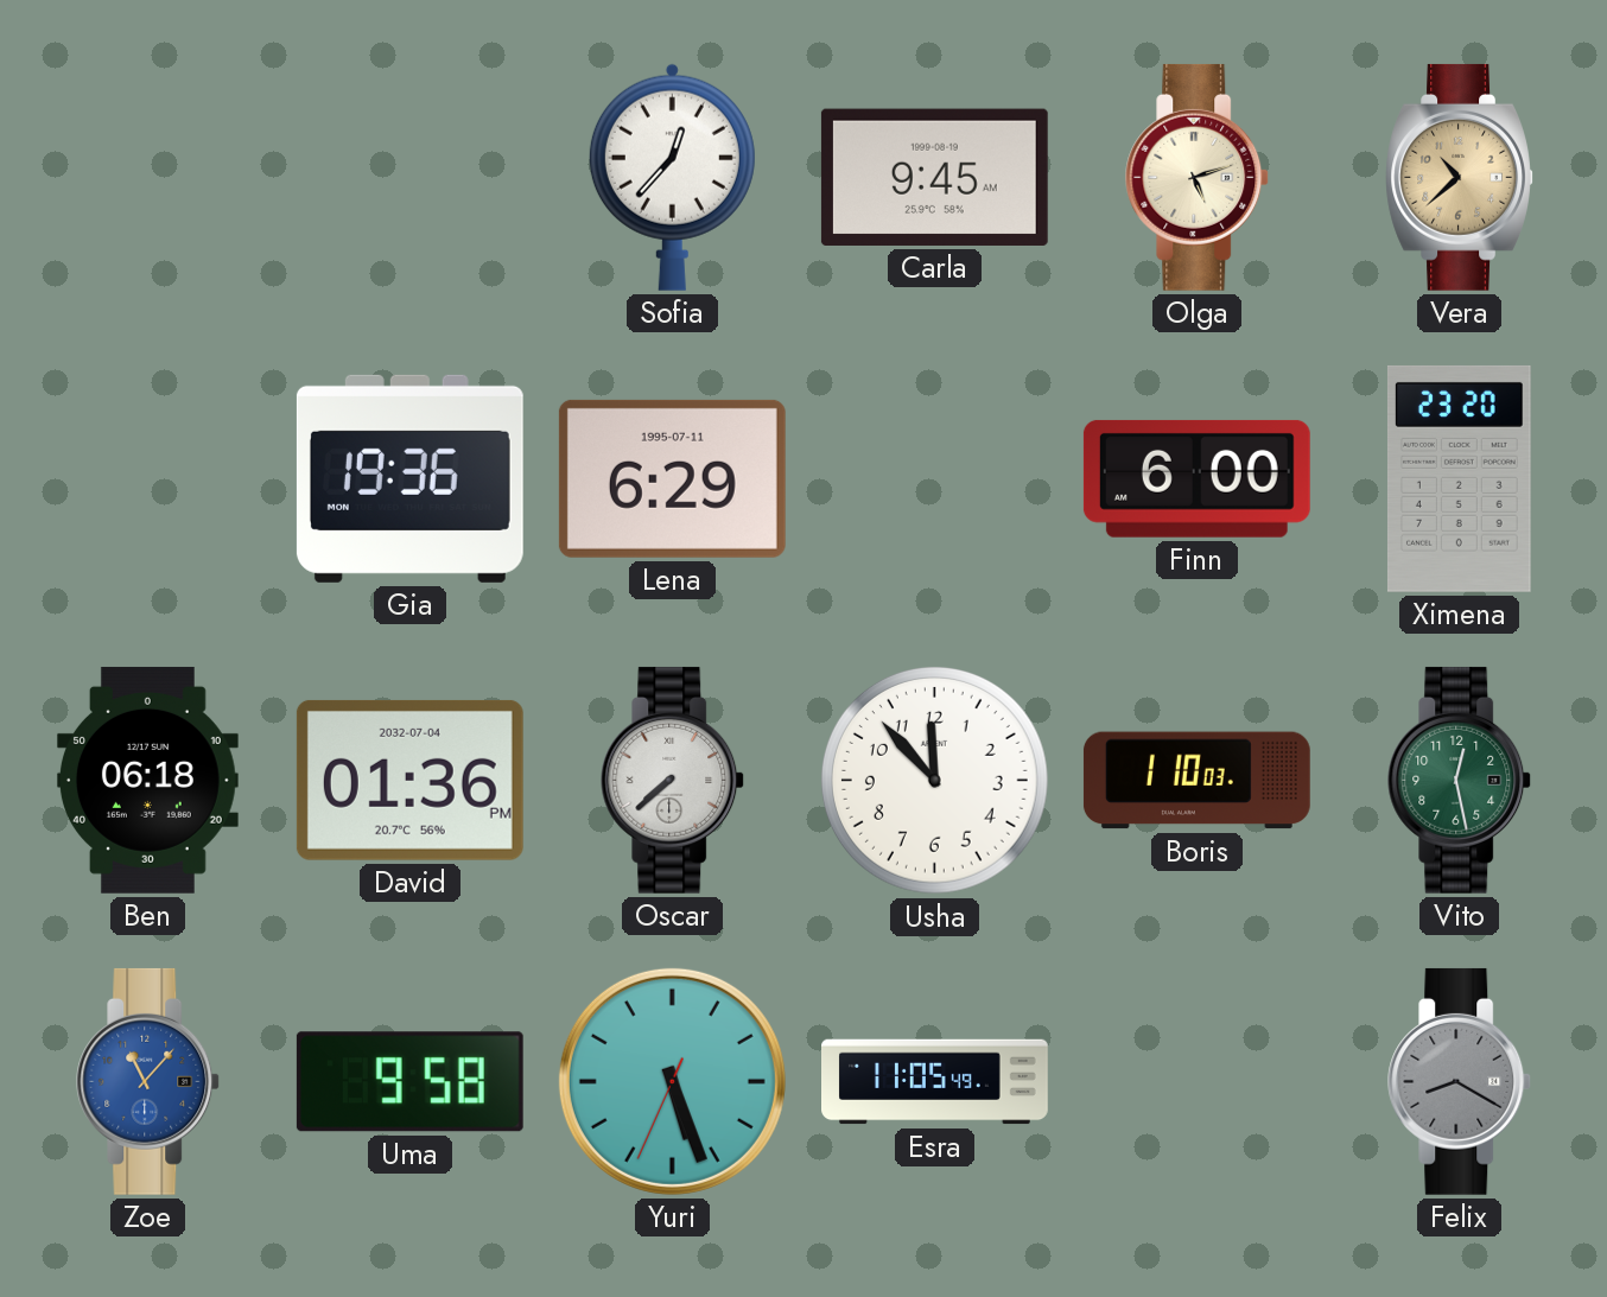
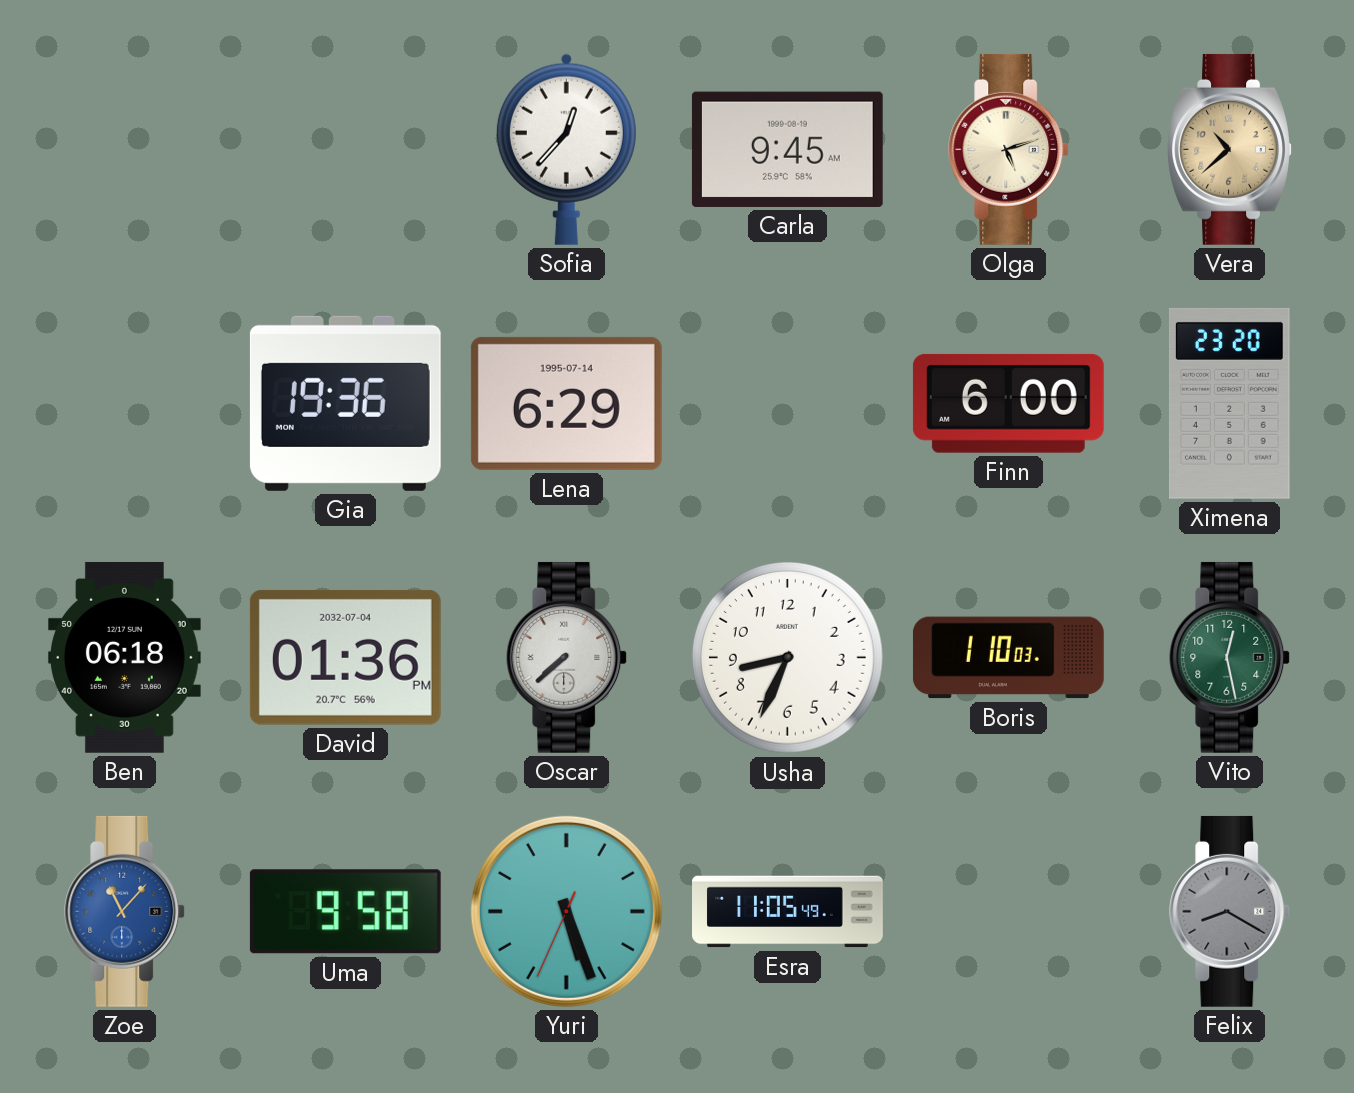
Lena date: 1995-07-11 -> 1995-07-14 (566, 403)
Usha: 11:53 -> 8:34 (787, 657)
